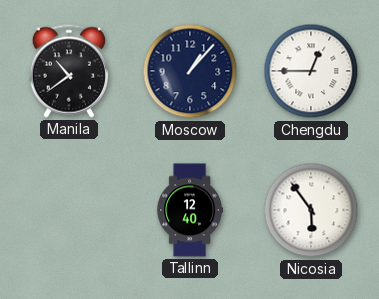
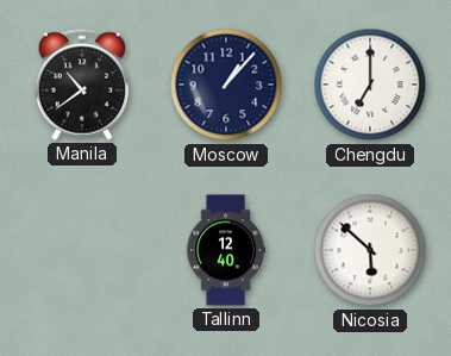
Chengdu: 12:45 -> 7:00 (370, 85)
Nicosia: 5:54 -> 5:52 (370, 250)
